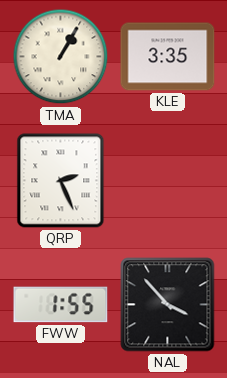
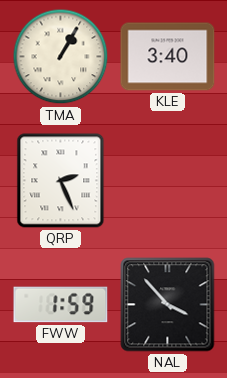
KLE: 3:35 -> 3:40 (168, 57)
FWW: 1:55 -> 1:59 (61, 305)
